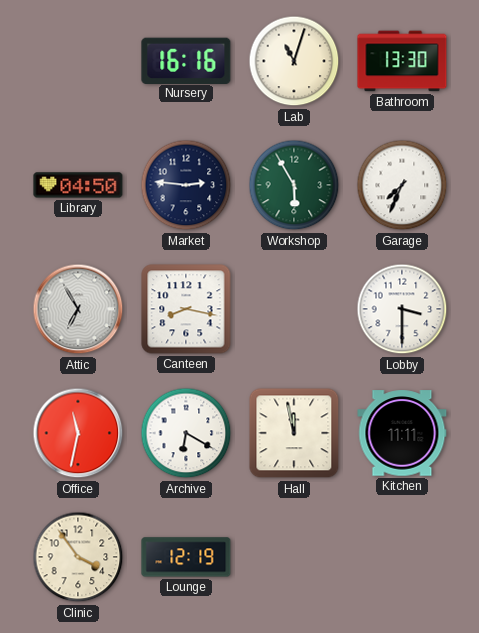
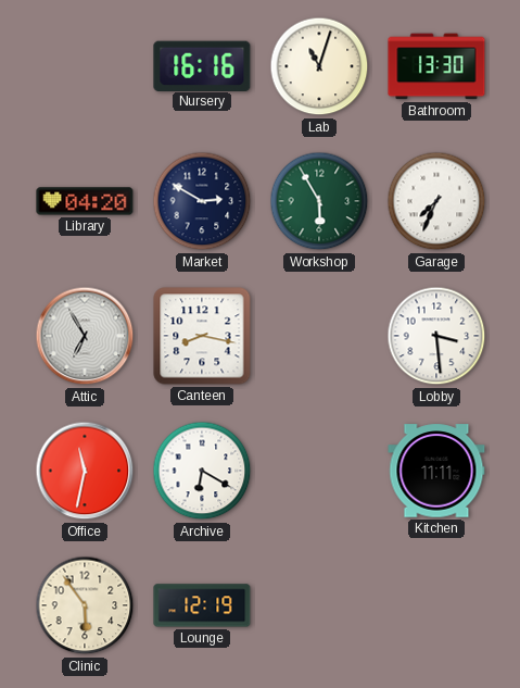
Library: 04:50 -> 04:20 (85, 201)
Market: 2:46 -> 2:50 (202, 201)
Lobby: 3:30 -> 3:29 (436, 336)
Hall: 11:58 -> none (294, 433)
Clinic: 3:54 -> 5:54 (85, 605)
